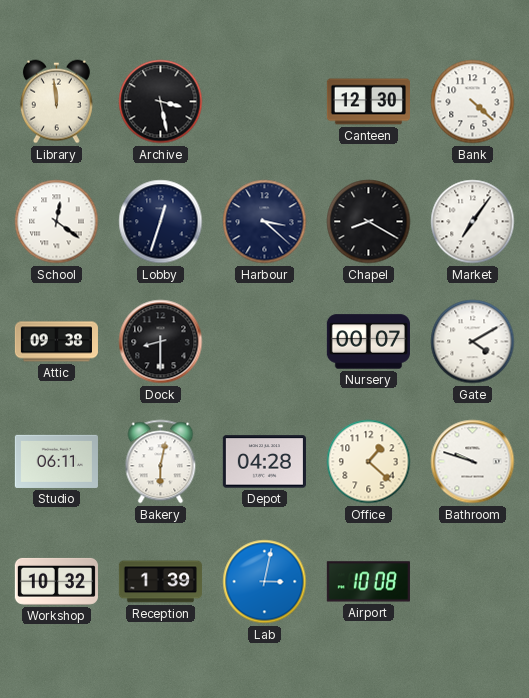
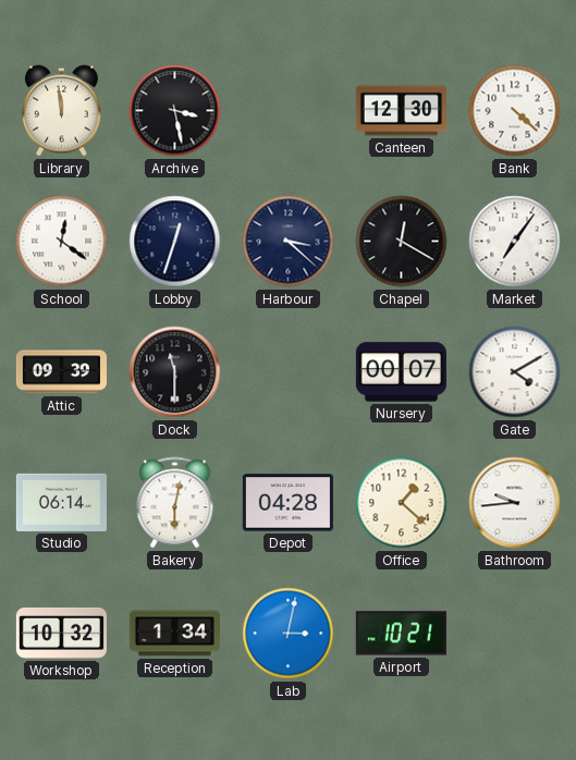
Chapel: 8:20 -> 12:20 (402, 242)
Attic: 09:38 -> 09:39 (61, 372)
Dock: 8:30 -> 11:30 (175, 372)
Studio: 06:11 -> 06:14 (61, 502)
Bathroom: 9:48 -> 9:44 (515, 503)
Reception: 1:39 -> 1:34 (174, 634)
Airport: 10:08 -> 10:21 (401, 634)
